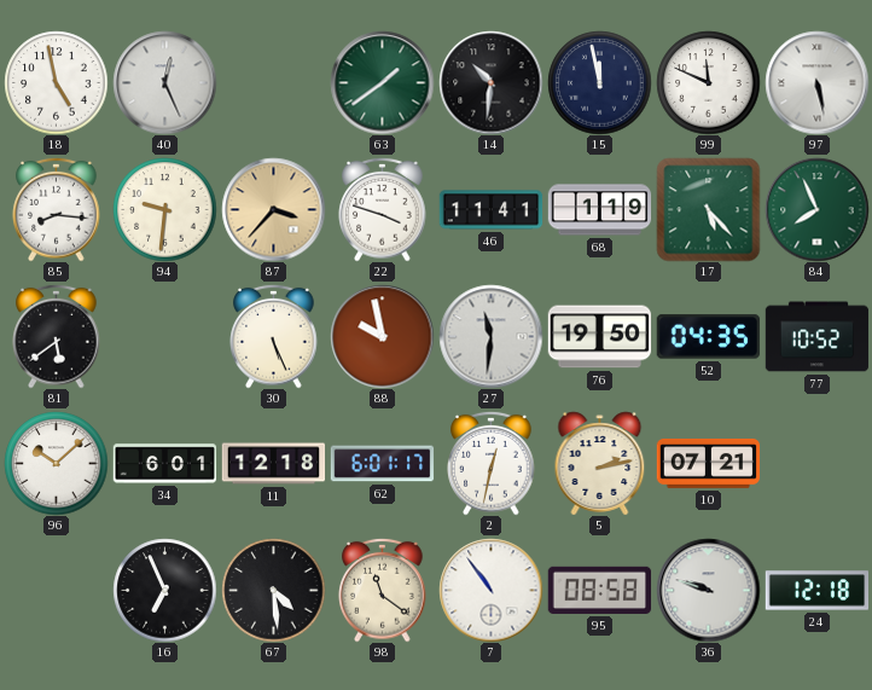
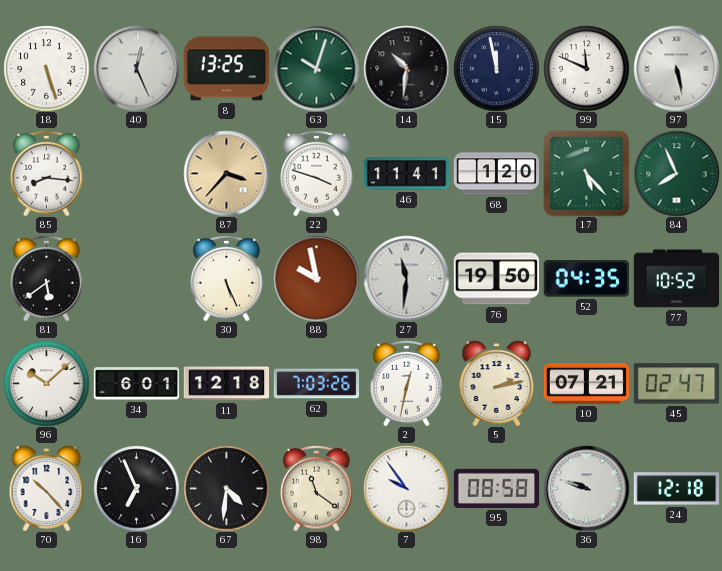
18: 4:58 -> 5:27 (46, 68)
8: none -> 13:25 (226, 69)
63: 1:39 -> 10:03 (316, 68)
94: 9:31 -> none (164, 209)
68: 1:19 -> 1:20 (496, 174)
62: 6:01 -> 7:03 (316, 384)
45: none -> 02:47 (676, 384)
70: none -> 10:23 (47, 488)
67: 4:29 -> 4:31 (226, 488)
7: 10:54 -> 9:54 (406, 488)
